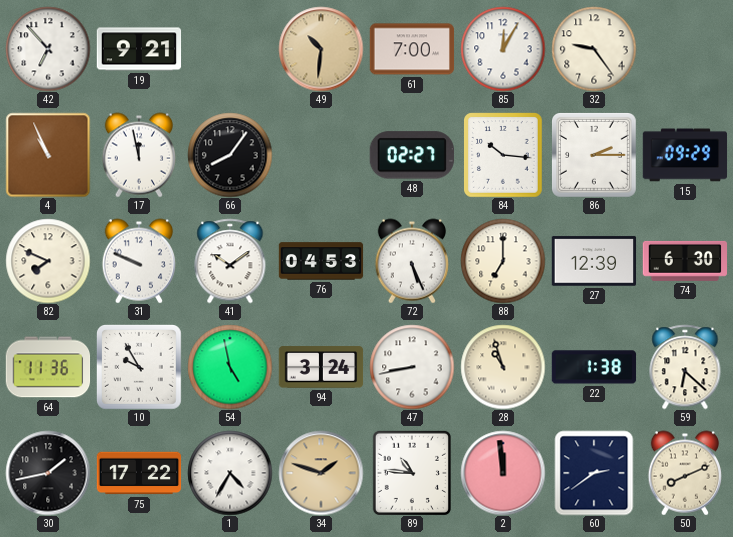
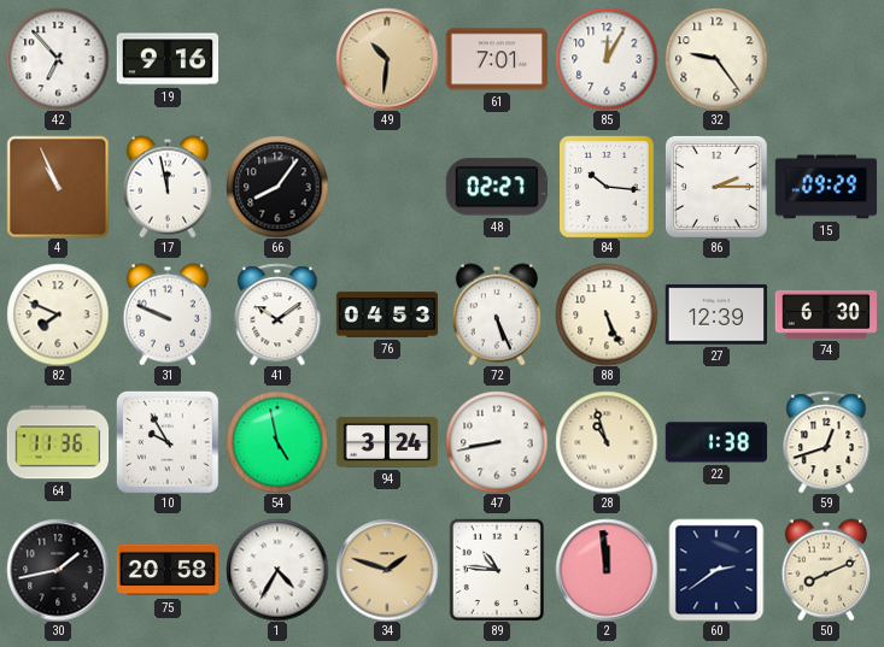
19: 9:21 -> 9:16 (168, 59)
61: 7:00 -> 7:01 (497, 59)
88: 7:00 -> 5:26 (607, 314)
59: 6:22 -> 12:42 (826, 442)
75: 17:22 -> 20:58 (168, 570)
